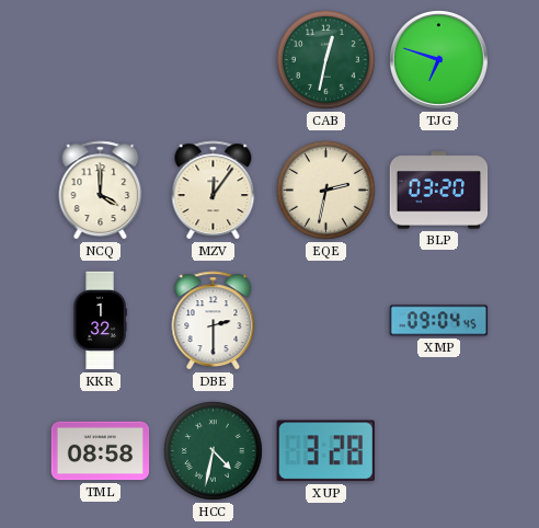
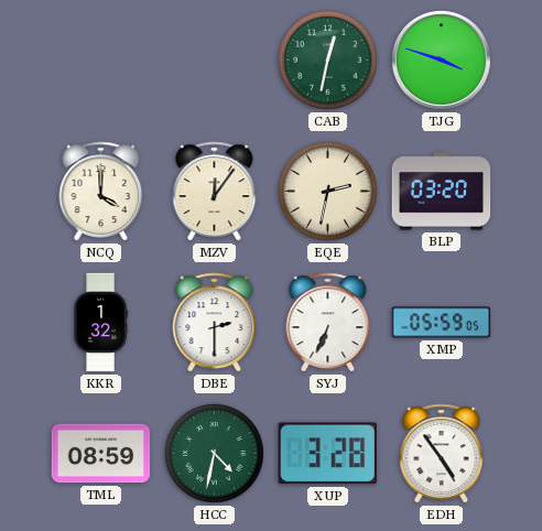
TJG: 6:48 -> 3:48 (441, 59)
SYJ: none -> 6:34 (328, 323)
XMP: 09:04 -> 05:59 (442, 323)
TML: 08:58 -> 08:59 (101, 454)
EDH: none -> 4:54 (442, 454)
